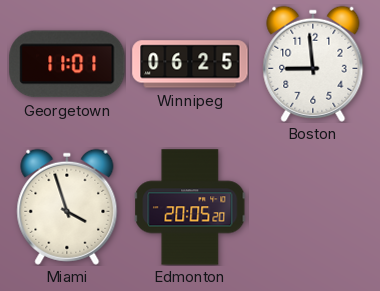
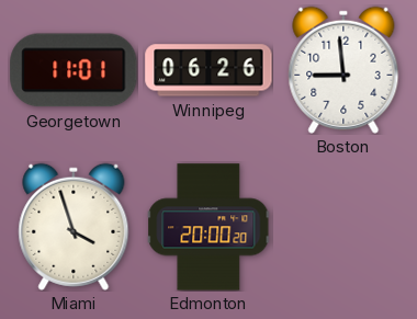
Winnipeg: 06:25 -> 06:26 (208, 70)
Edmonton: 20:05 -> 20:00 (208, 227)
